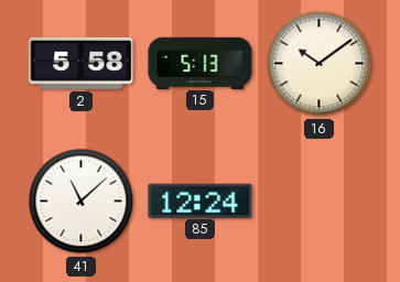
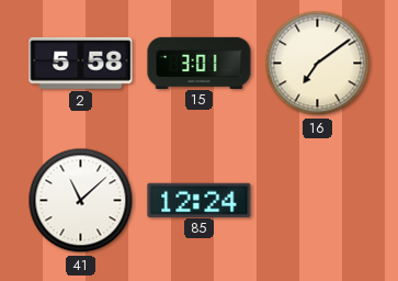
15: 5:13 -> 3:01 (200, 63)
16: 10:09 -> 7:09 (318, 64)
